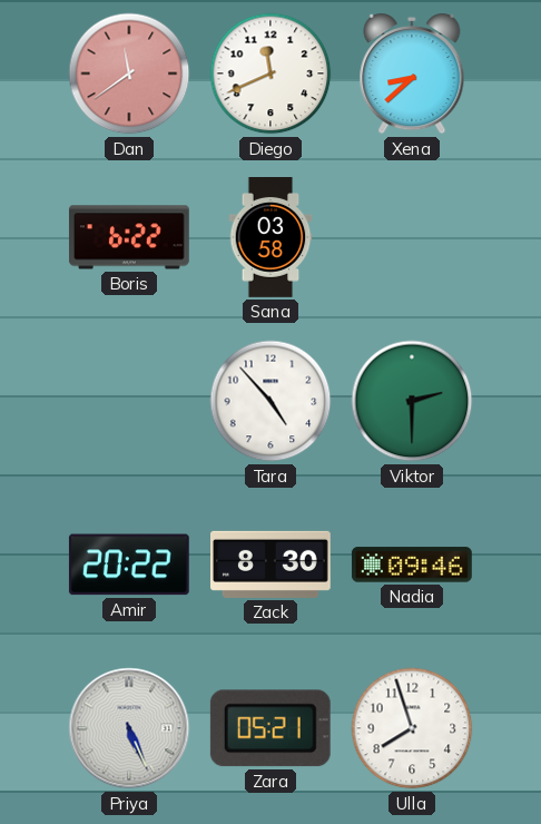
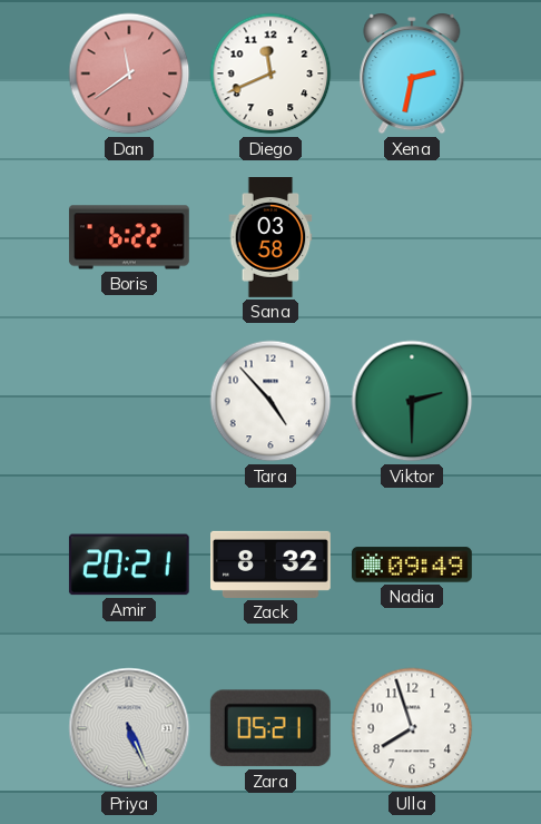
Xena: 8:38 -> 2:32 (412, 73)
Amir: 20:22 -> 20:21 (129, 565)
Zack: 8:30 -> 8:32 (272, 565)
Nadia: 09:46 -> 09:49 (412, 565)
